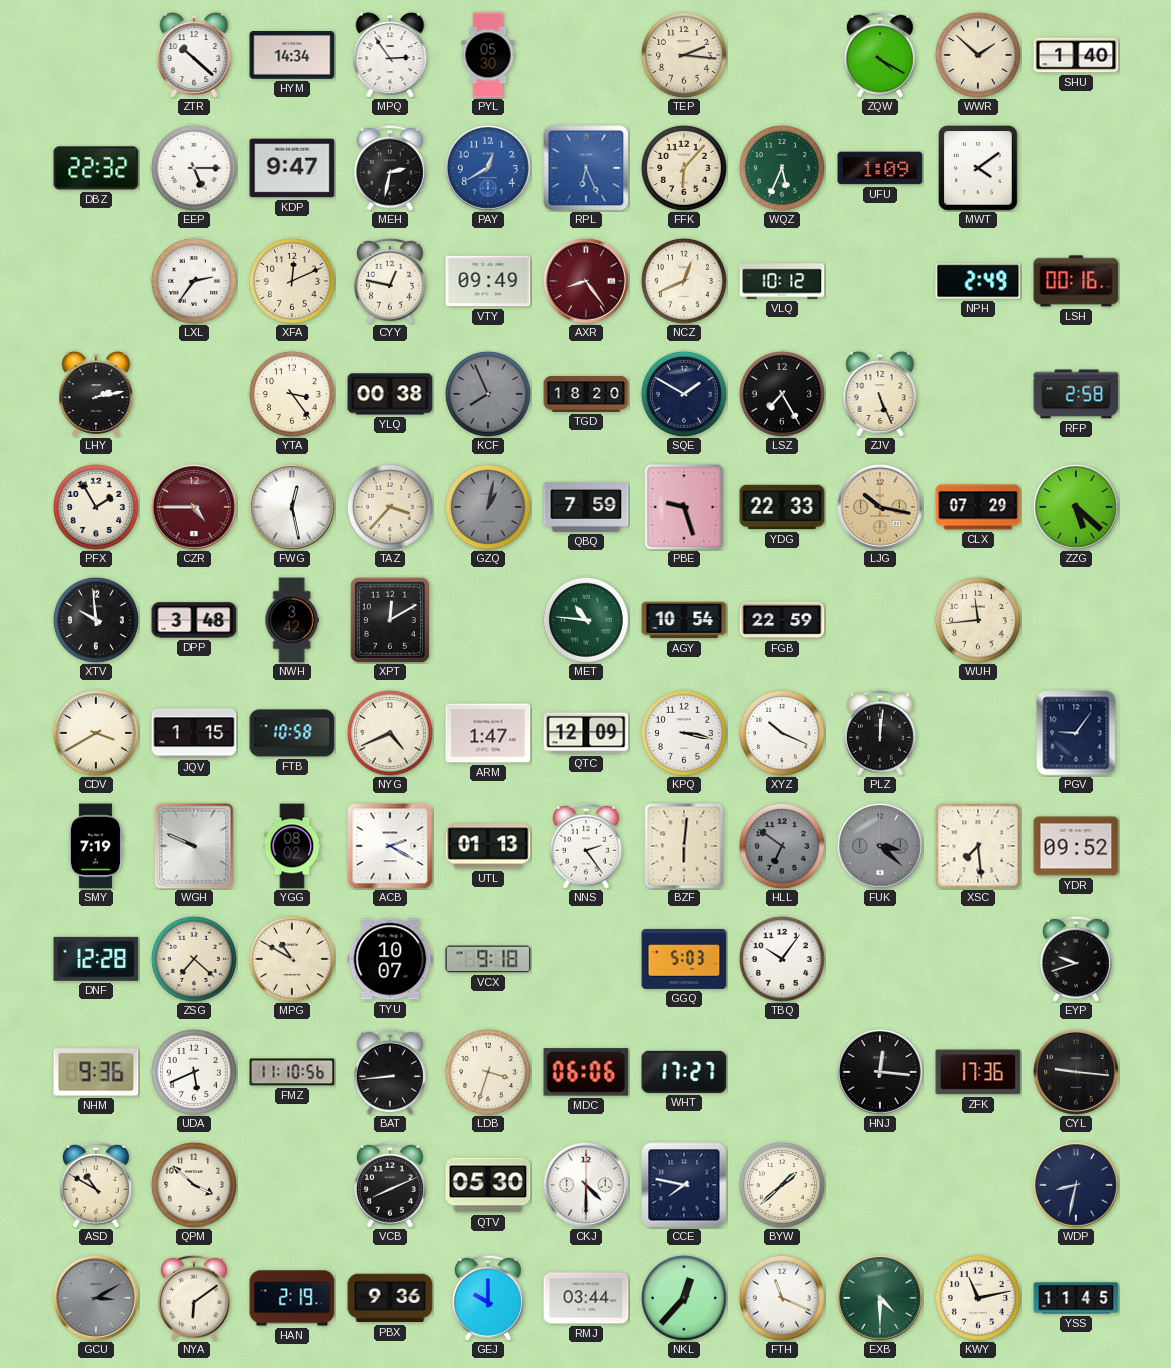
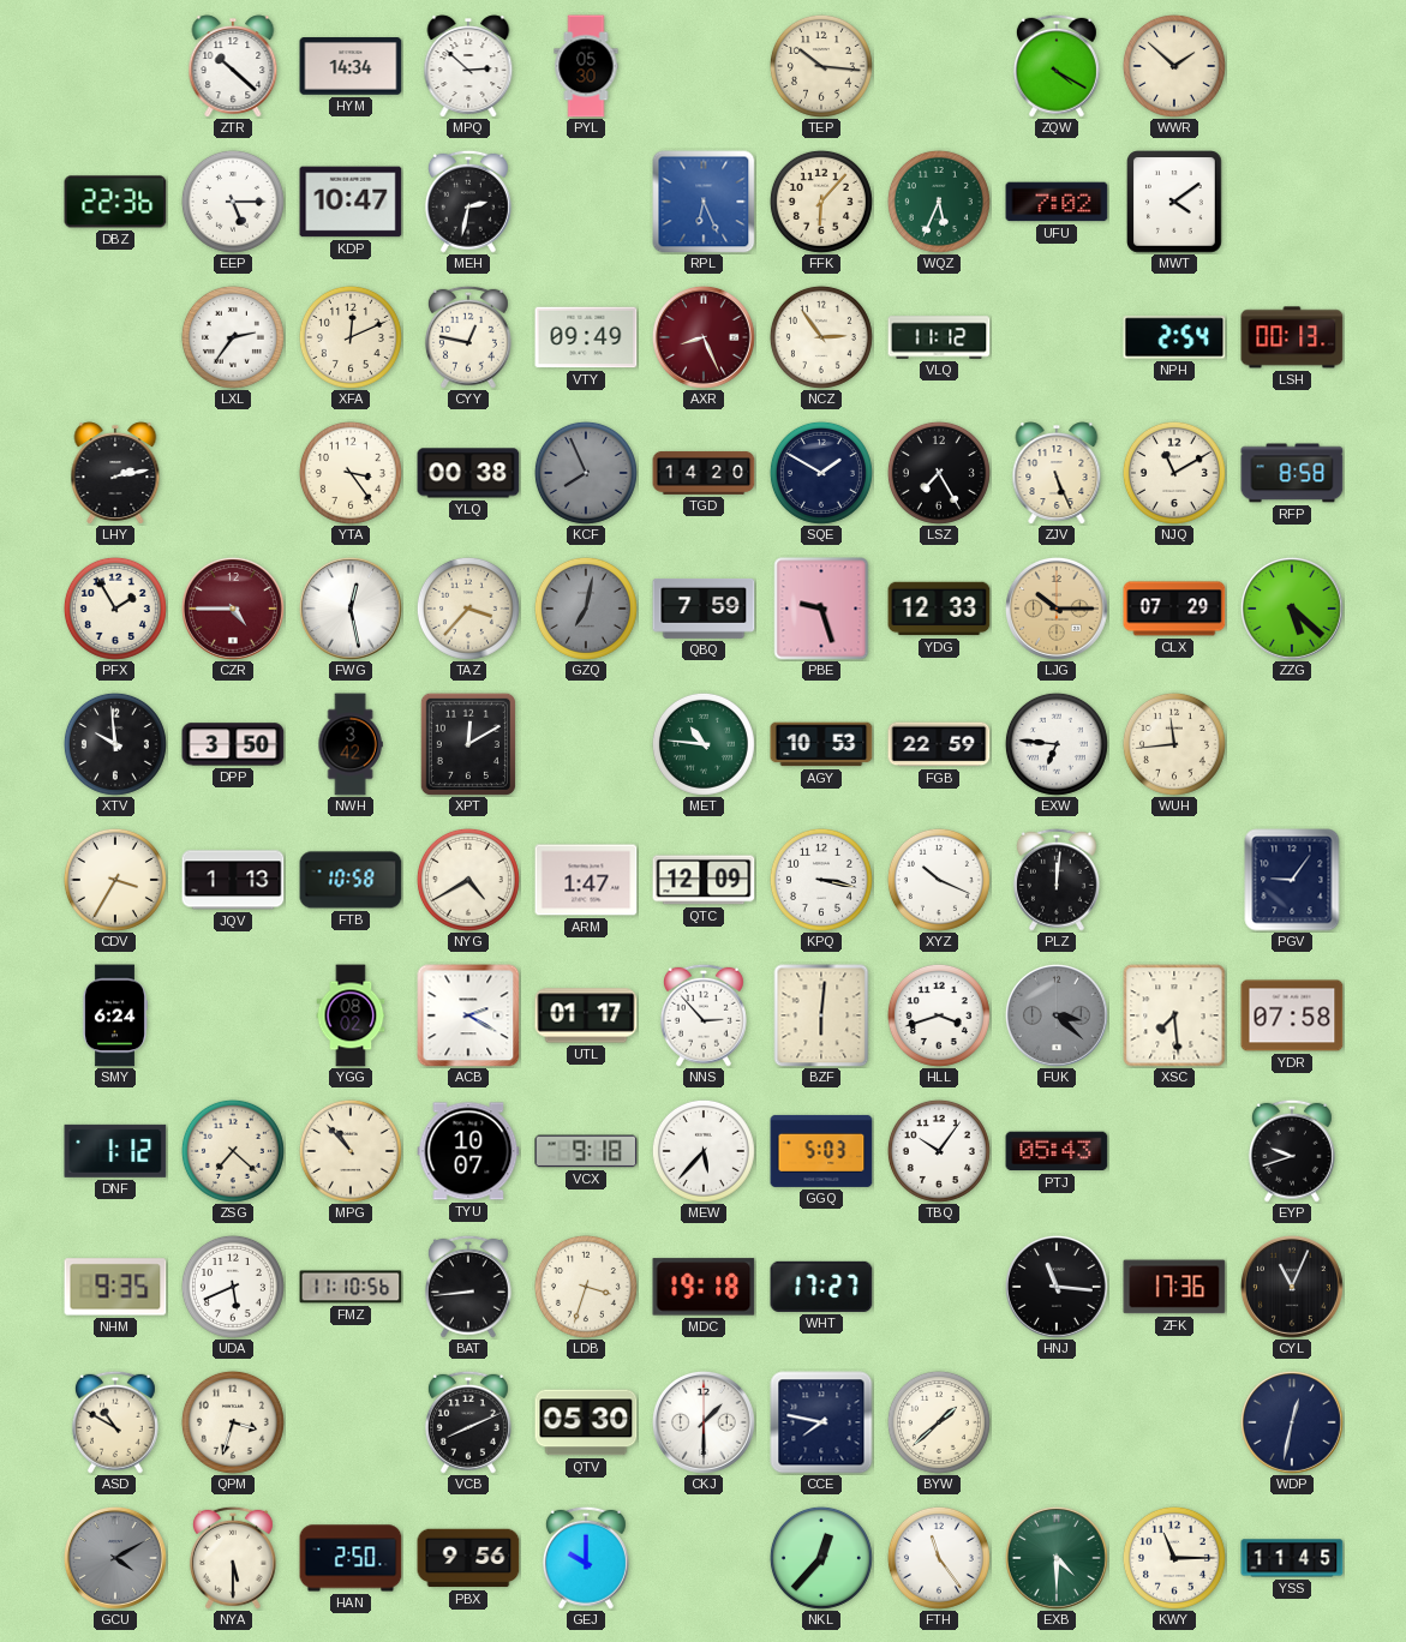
MPQ: 2:54 -> 2:52 (468, 66)
TEP: 2:16 -> 10:16 (821, 66)
SHU: 1:40 -> none (1076, 55)
DBZ: 22:32 -> 22:36 (115, 202)
KDP: 9:47 -> 10:47 (351, 202)
PAY: 12:40 -> none (488, 168)
UFU: 1:09 -> 7:02 (1057, 202)
AXR: 8:24 -> 8:26 (704, 337)
NCZ: 12:41 -> 2:54 (821, 337)
VLQ: 10:12 -> 11:12 (939, 337)
NPH: 2:49 -> 2:54 (1174, 337)
LSH: 00:16 -> 00:13 (1292, 337)
TGD: 18:20 -> 14:20 (704, 473)
NJQ: none -> 11:10 (1174, 473)
RFP: 2:58 -> 8:58 (1292, 473)
GZQ: 1:02 -> 7:02 (586, 609)
YDG: 22:33 -> 12:33 (939, 609)
LJG: 10:17 -> 10:15 (1057, 609)
DPP: 3:48 -> 3:50 (233, 744)
AGY: 10:54 -> 10:53 (821, 744)
EXW: none -> 6:46 (1057, 744)
CDV: 3:40 -> 3:35 (115, 880)
JQV: 1:15 -> 1:13 (233, 880)
NYG: 4:41 -> 4:40 (468, 880)
SMY: 7:19 -> 6:24 (114, 1015)
WGH: 9:49 -> none (194, 846)
UTL: 01:13 -> 01:17 (586, 1015)
NNS: 2:24 -> 2:53 (704, 1015)
HLL: 6:51 -> 3:42 (939, 1015)
HLL dial: grey -> white (939, 1015)
YDR: 09:52 -> 07:58 (1292, 1015)
DNF: 12:28 -> 1:12 (115, 1151)
MPG: 10:50 -> 10:53 (351, 1151)
MEW: none -> 5:37 (704, 1151)
PTJ: none -> 05:43 (1057, 1151)
NHM: 9:36 -> 9:35 (115, 1287)
MDC: 06:06 -> 19:18 (704, 1287)
HNJ: 12:16 -> 11:16 (1057, 1287)
CYL: 9:16 -> 11:04 (1292, 1287)
QPM: 3:52 -> 3:33 (233, 1422)
CKJ: 4:30 -> 1:30 (704, 1422)
WDP: 8:32 -> 12:32 (1292, 1422)
GCU: 3:10 -> 4:10 (115, 1558)
NYA: 6:09 -> 5:30 (233, 1558)
HAN: 2:19 -> 2:50 (351, 1558)
PBX: 9:36 -> 9:56 (468, 1558)
RMJ: 03:44 -> none (586, 1298)
FTH: 11:19 -> 11:24 (939, 1558)
KWY: 11:13 -> 11:15 (1174, 1558)
